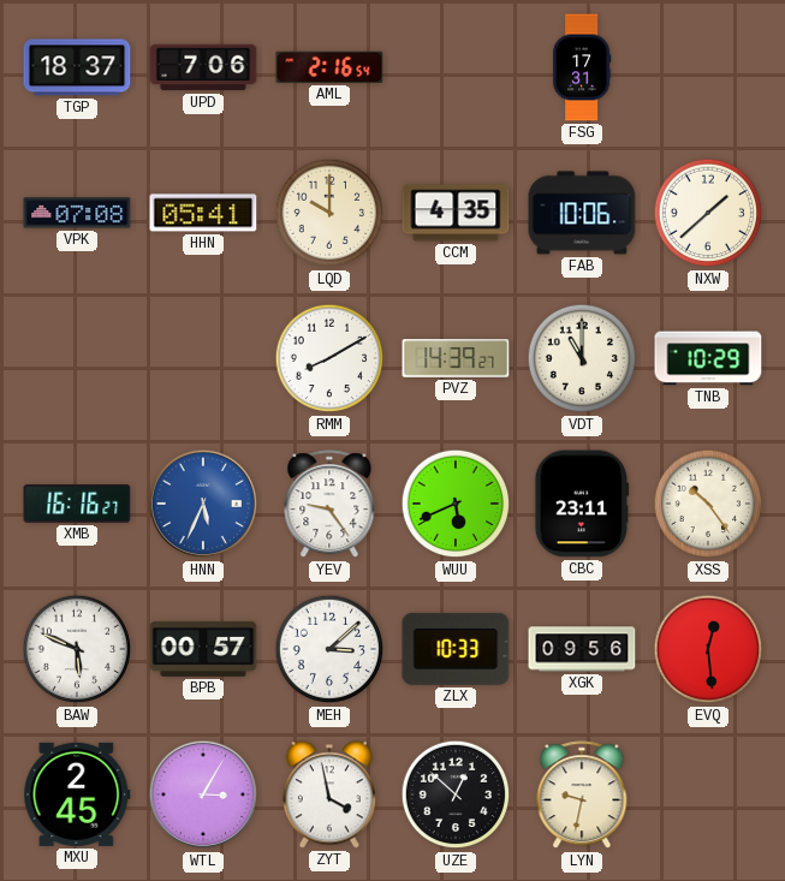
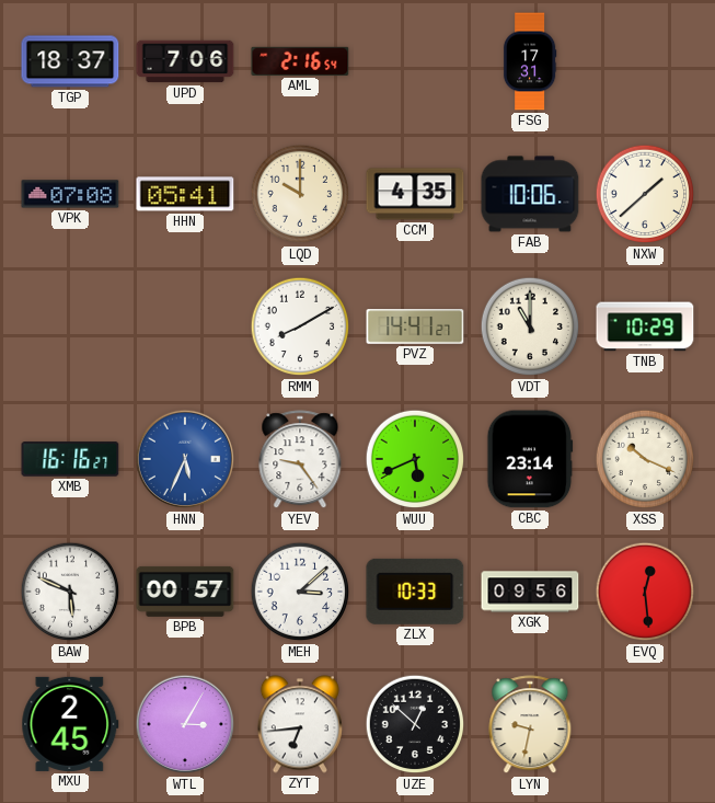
PVZ: 14:39 -> 14:41 (415, 326)
CBC: 23:11 -> 23:14 (530, 459)
XSS: 10:24 -> 10:19 (645, 459)
ZYT: 3:58 -> 6:44 (300, 724)
